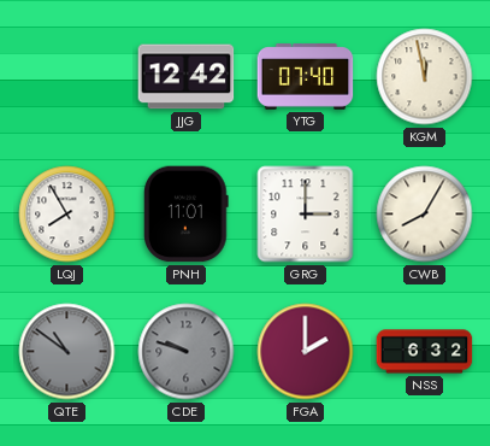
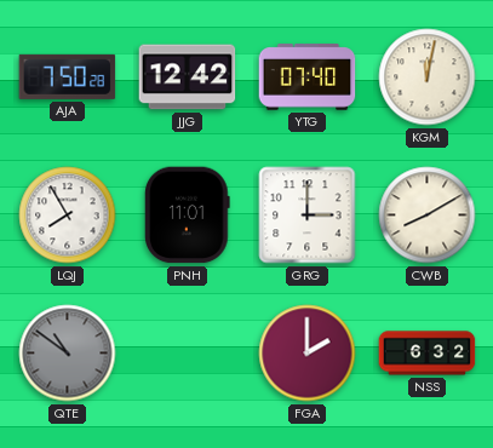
AJA: none -> 7:50 (68, 76)
KGM: 11:58 -> 12:02 (428, 77)
CWB: 8:05 -> 8:10 (428, 216)
CDE: 9:48 -> none (187, 352)
